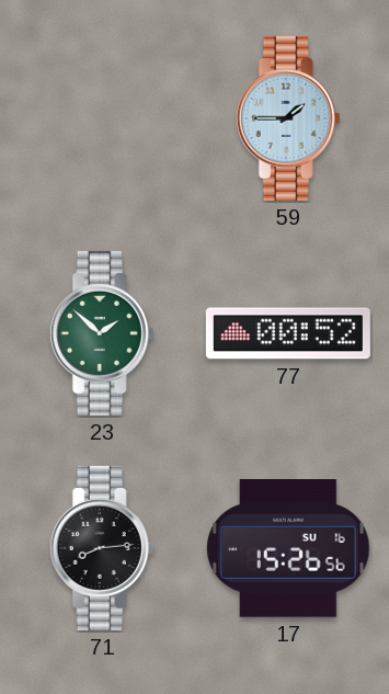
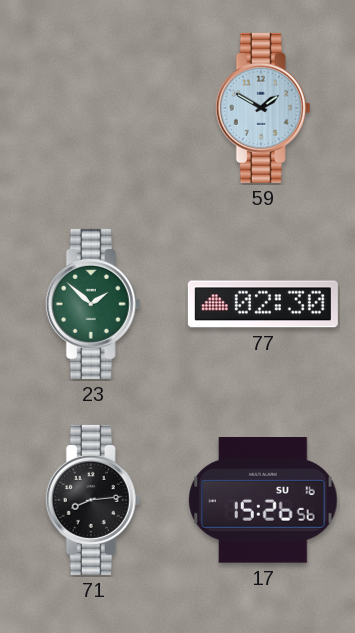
59: 1:45 -> 1:50 (263, 108)
77: 00:52 -> 02:30 (263, 304)
